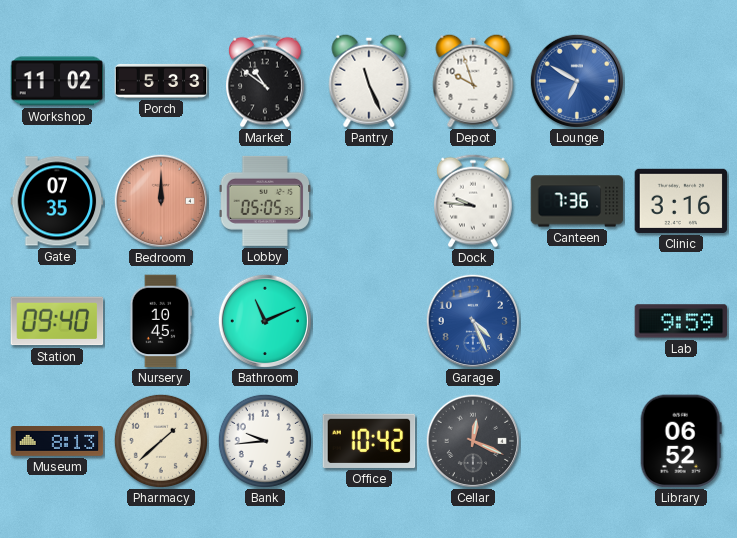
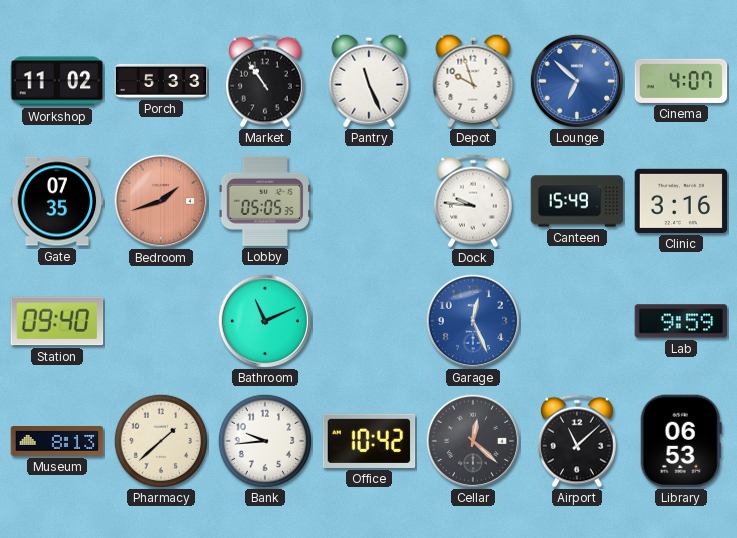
Market: 10:51 -> 10:54 (266, 81)
Lounge: 6:50 -> 6:52 (576, 80)
Cinema: none -> 4:07 (681, 81)
Bedroom: 12:00 -> 1:42 (160, 200)
Canteen: 7:36 -> 15:49 (577, 201)
Nursery: 10:45 -> none (160, 321)
Garage: 4:26 -> 12:26 (472, 320)
Cellar: 12:19 -> 12:22 (472, 440)
Airport: none -> 11:08 (578, 441)
Library: 06:52 -> 06:53 (681, 441)
